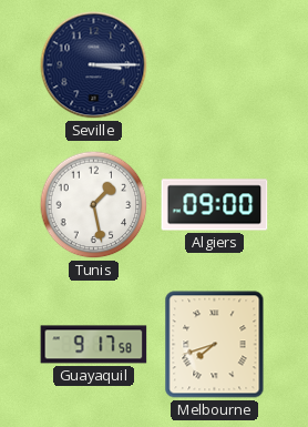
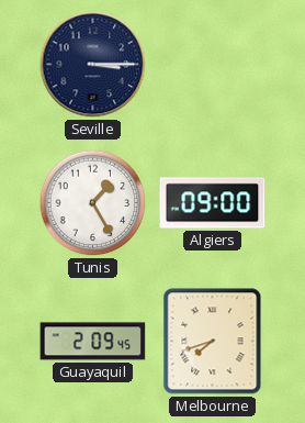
Tunis: 1:28 -> 1:25 (93, 203)
Guayaquil: 9:17 -> 2:09 (93, 342)
